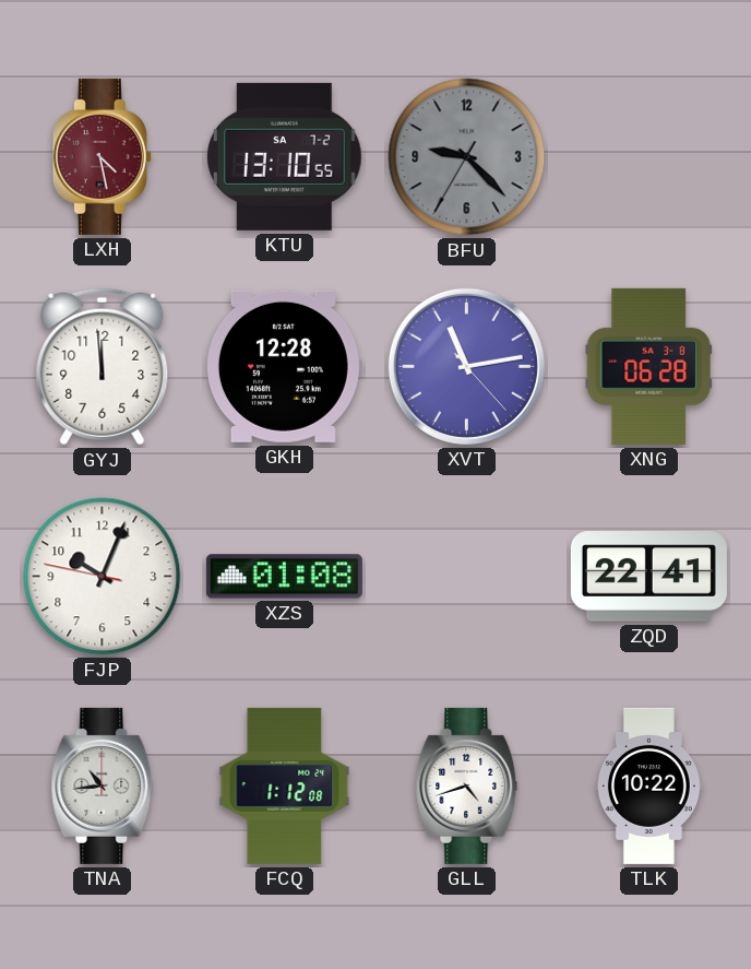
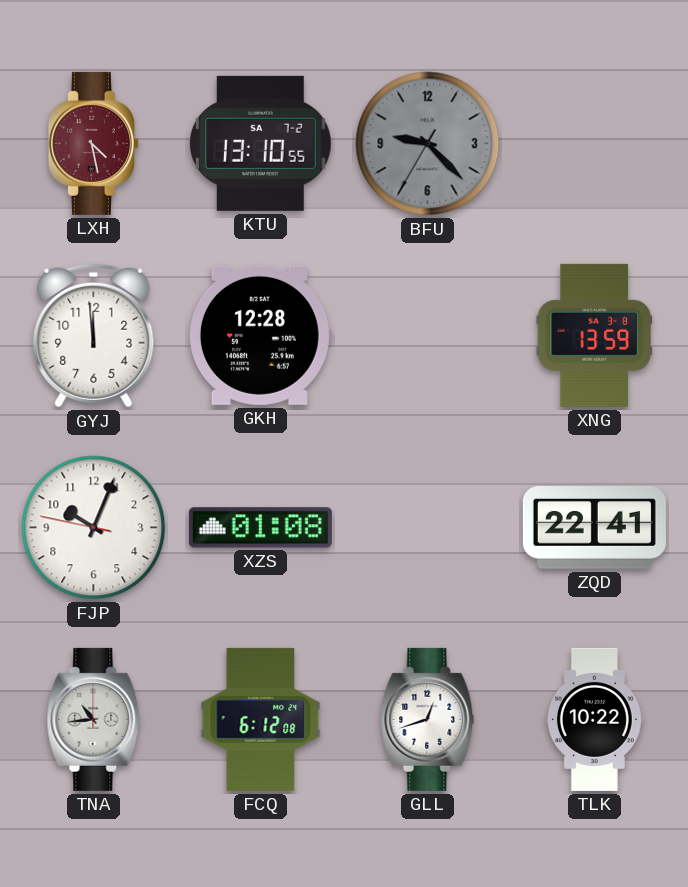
XVT: 11:13 -> none (466, 366)
XNG: 06:28 -> 13:59 (594, 335)
FCQ: 1:12 -> 6:12 (261, 719)
GLL: 4:42 -> 12:42 (428, 719)
